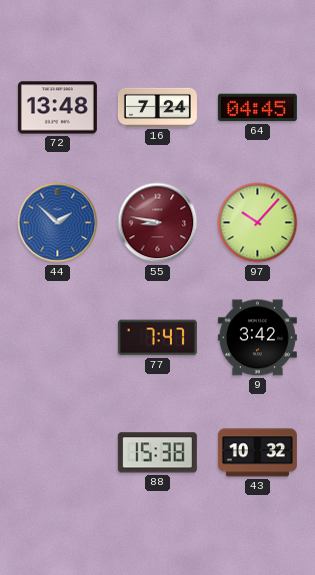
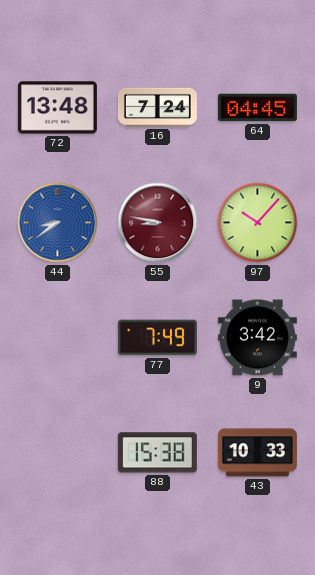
44: 1:52 -> 8:39 (58, 223)
77: 7:47 -> 7:49 (157, 338)
43: 10:32 -> 10:33 (257, 453)
